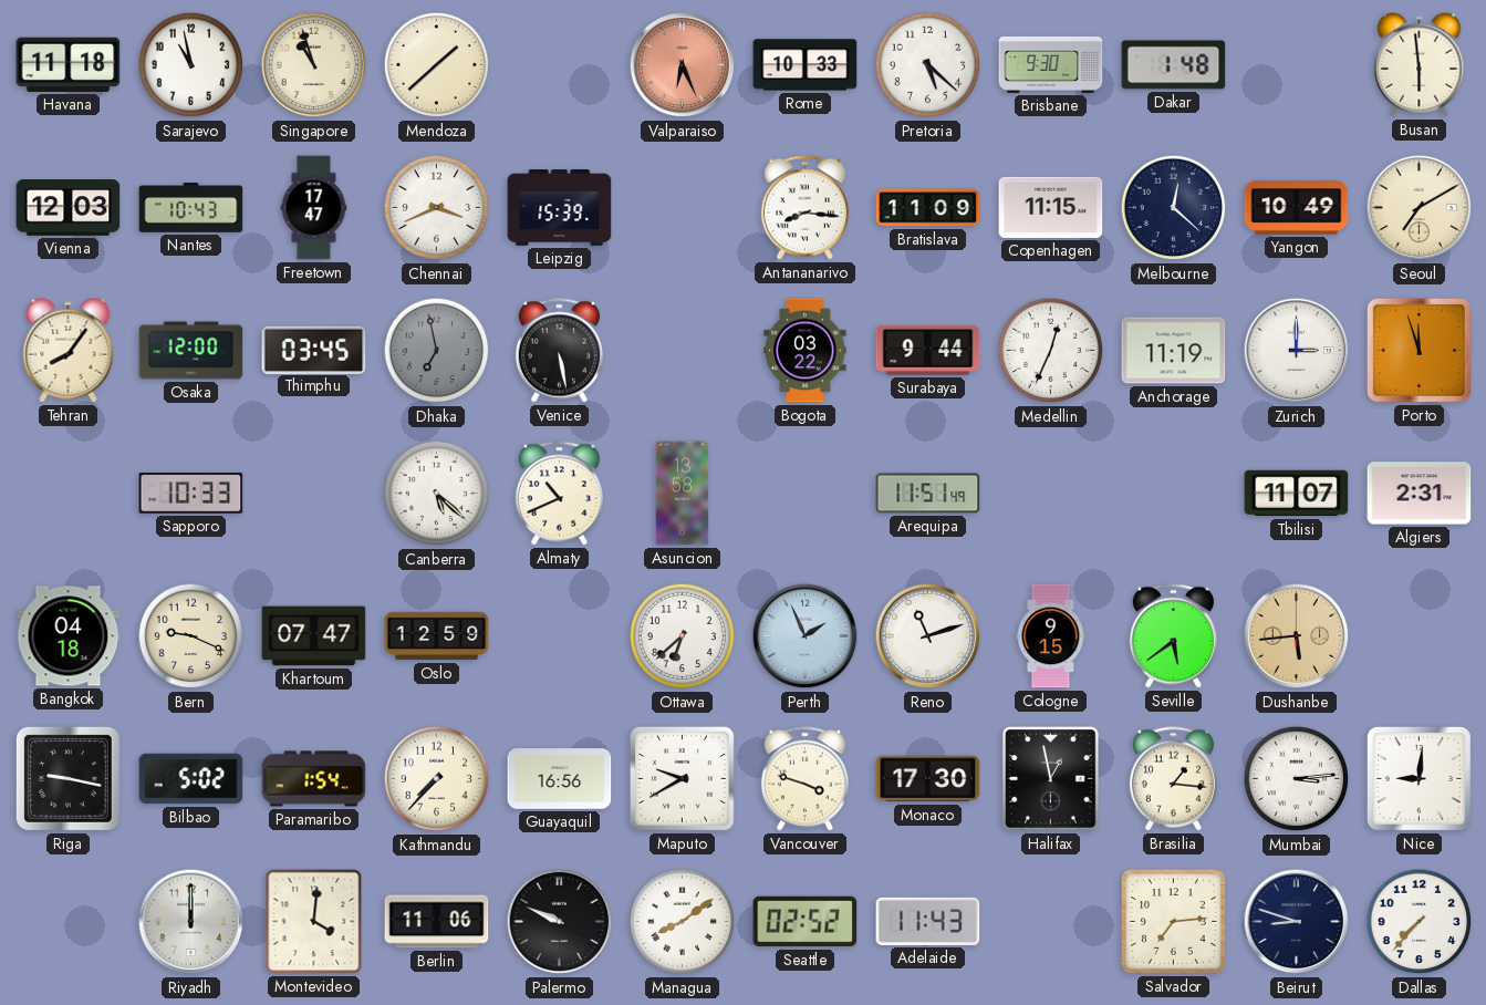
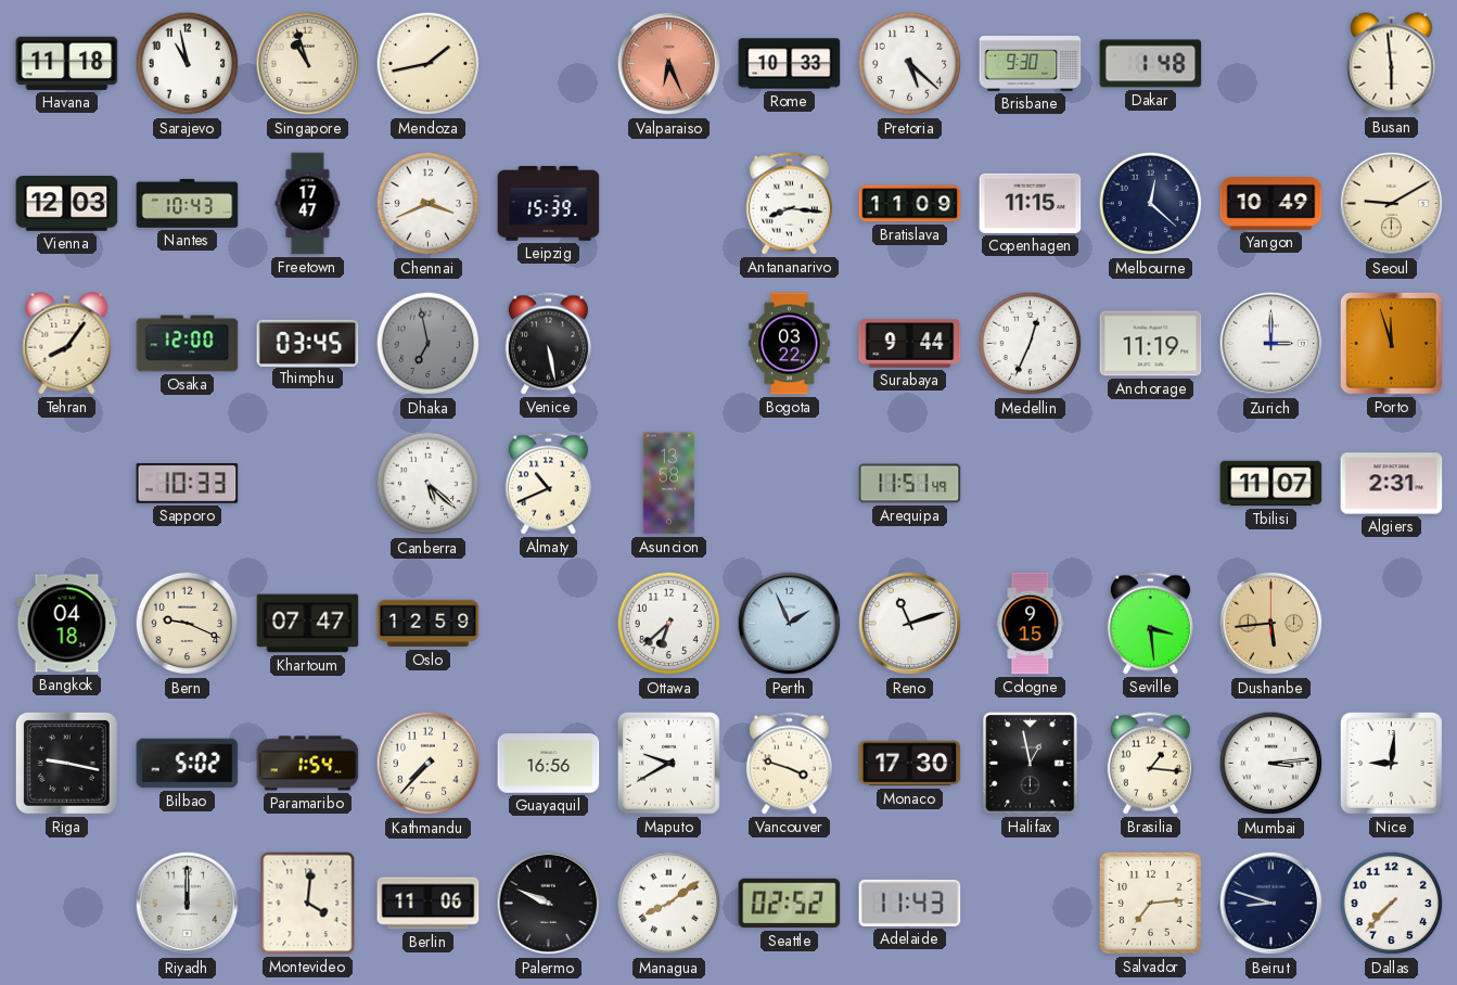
Mendoza: 1:38 -> 1:43 (429, 64)
Seoul: 7:10 -> 9:10 (1392, 204)
Seville: 5:39 -> 3:29 (1150, 624)
